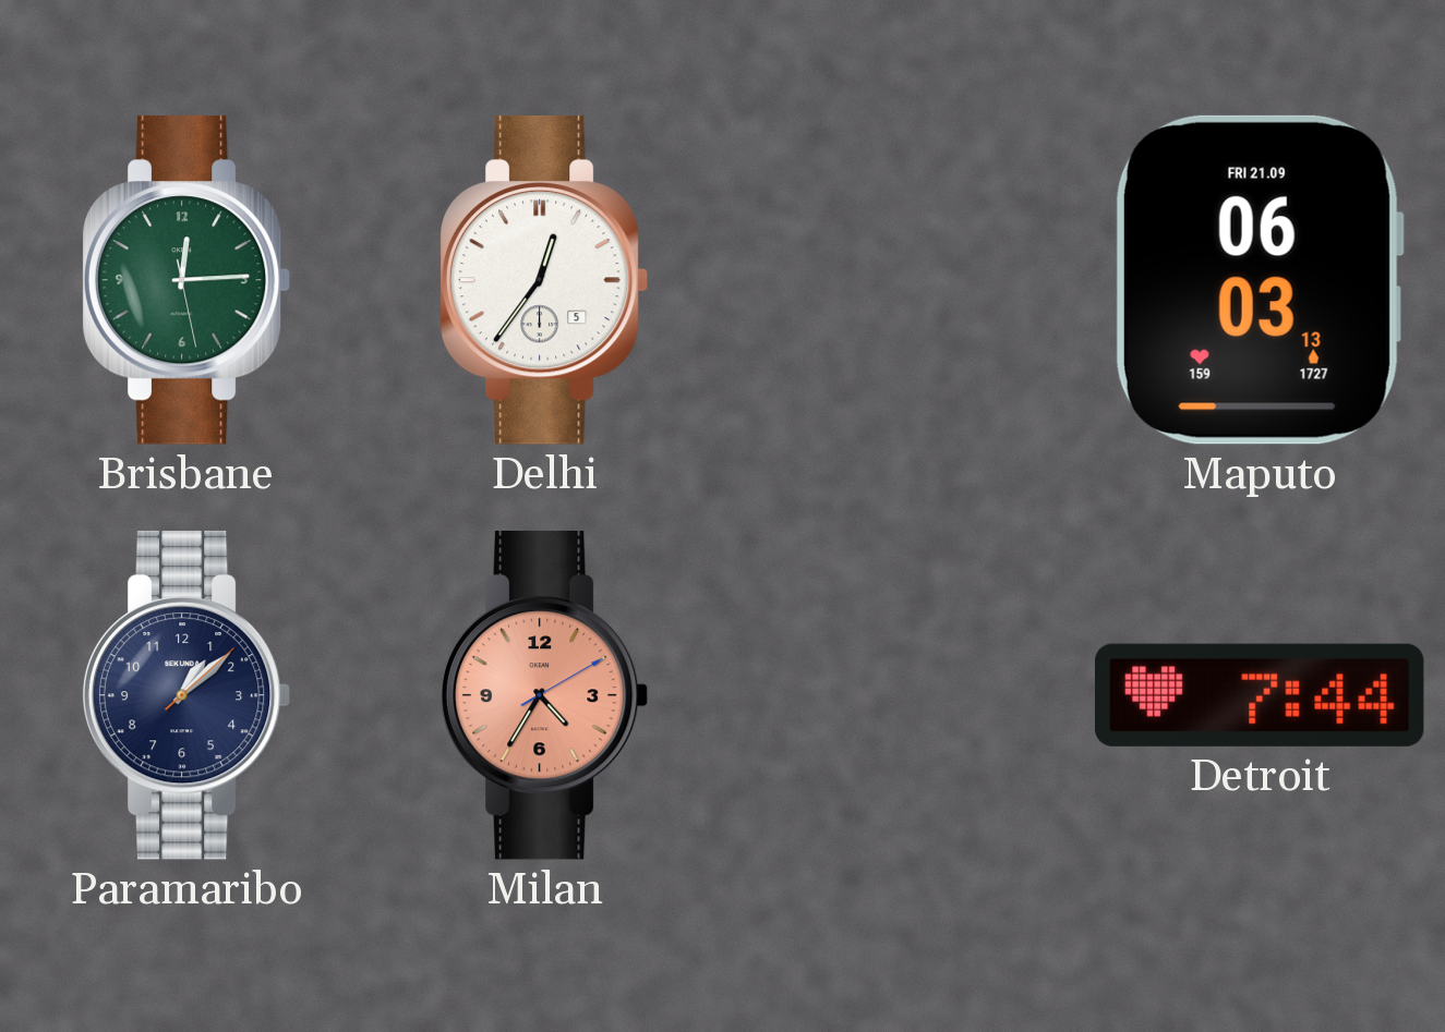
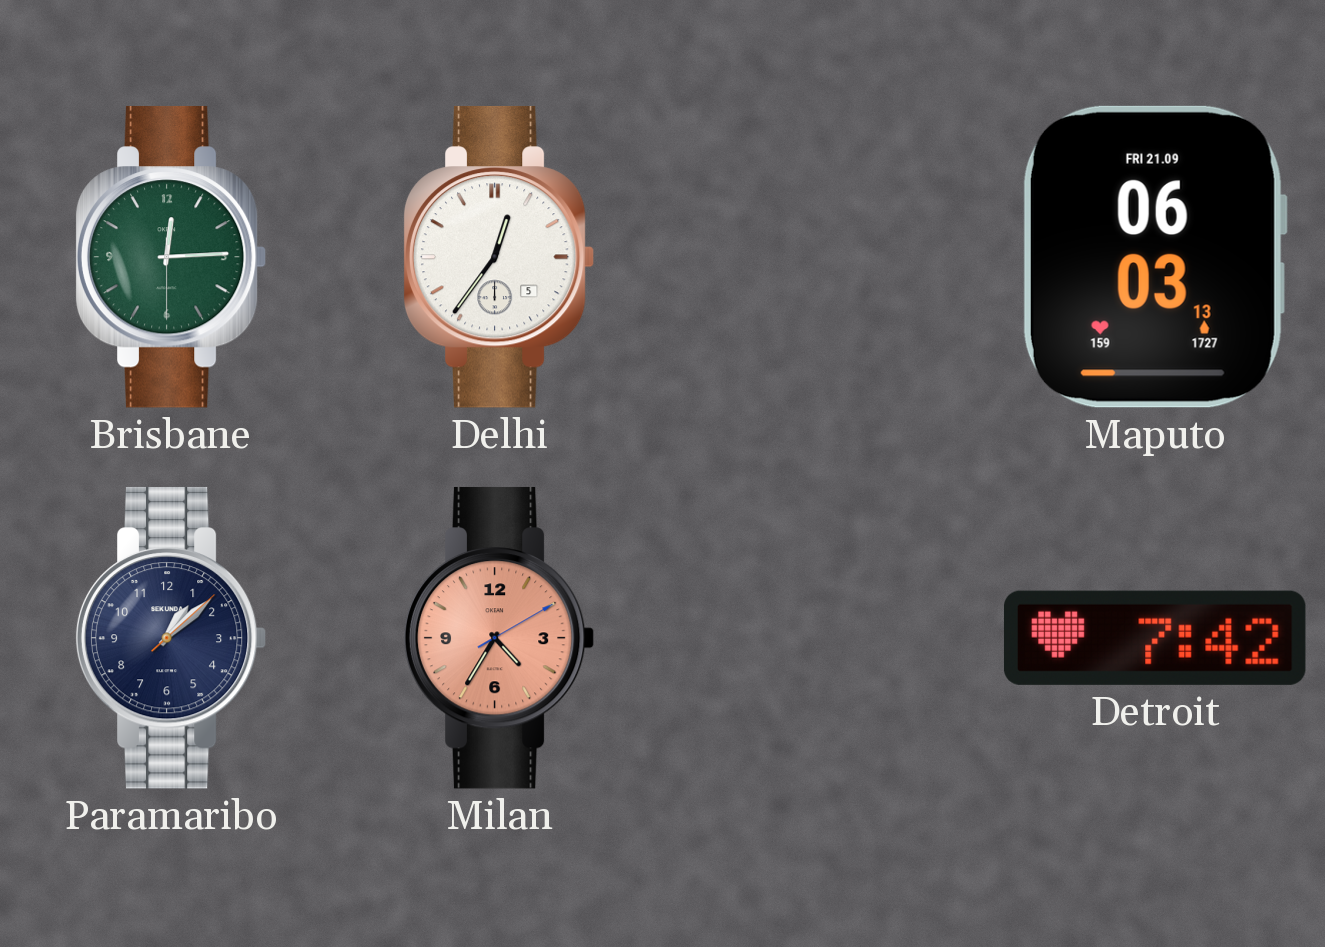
Brisbane: 12:14:28 -> 12:14:30 (171, 257)
Detroit: 7:44 -> 7:42 (1155, 638)
